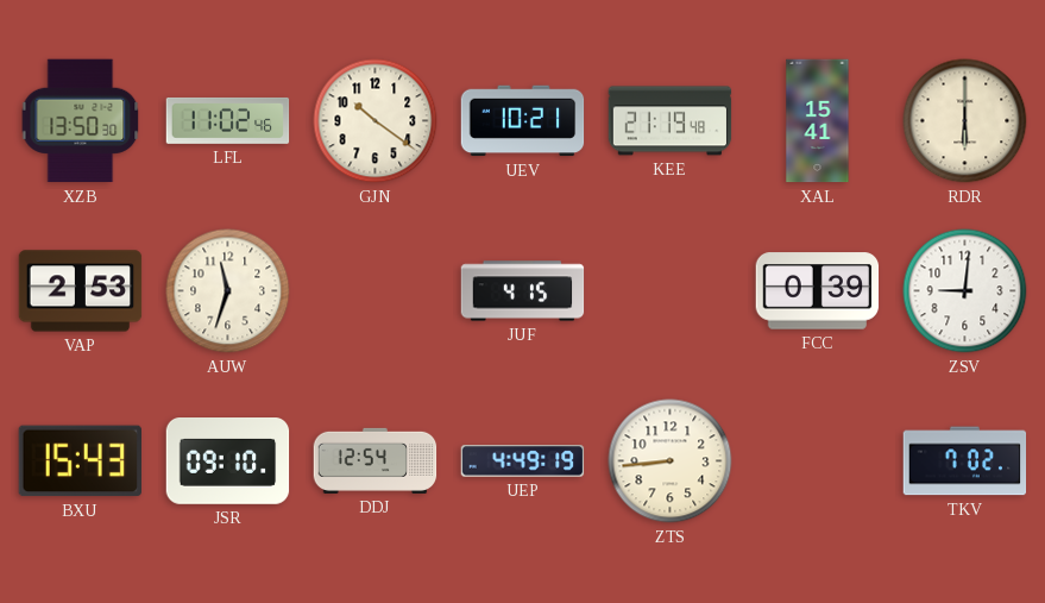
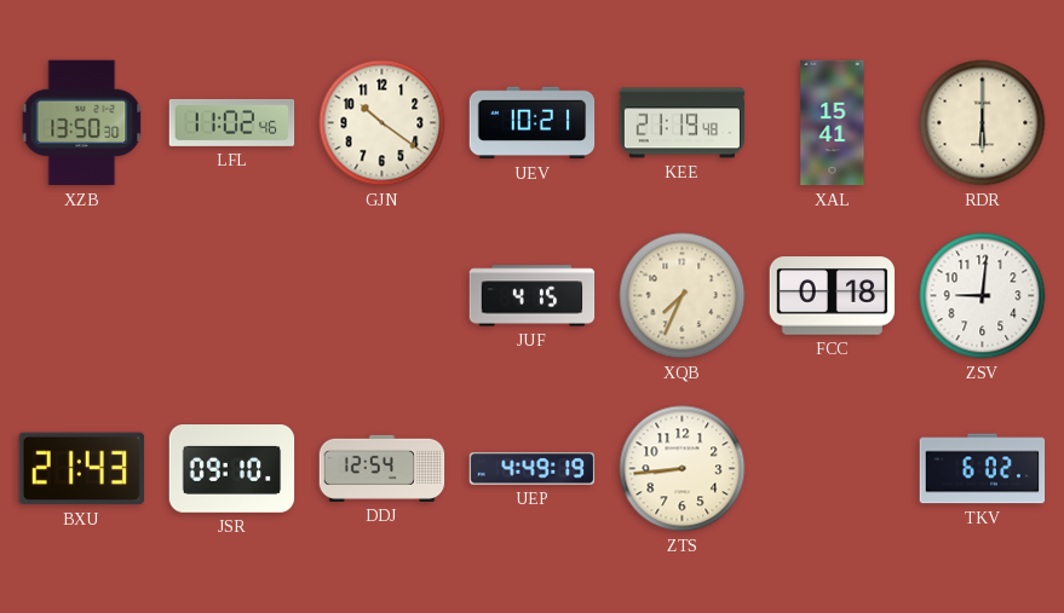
VAP: 2:53 -> none (81, 291)
AUW: 11:33 -> none (228, 291)
XQB: none -> 7:34 (683, 296)
FCC: 0:39 -> 0:18 (833, 296)
BXU: 15:43 -> 21:43 (81, 469)
TKV: 7:02 -> 6:02 (983, 469)
